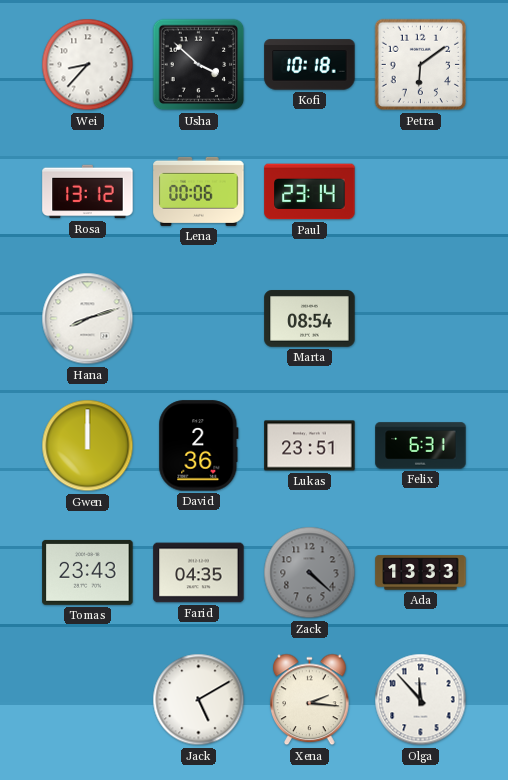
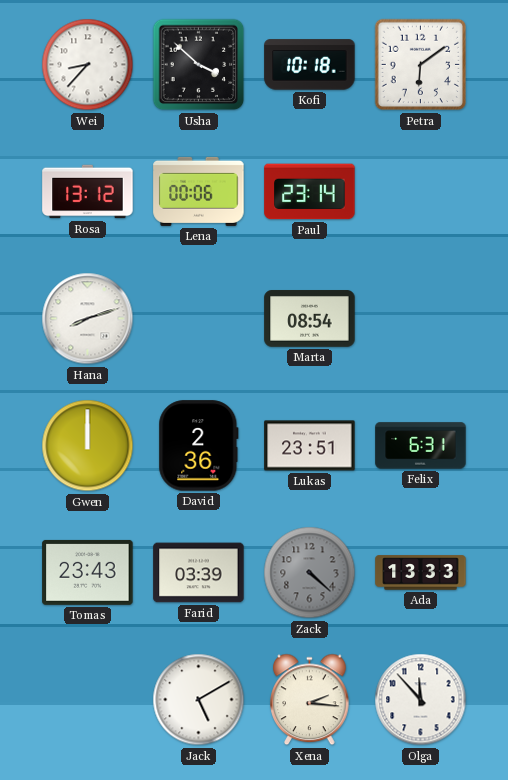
Farid: 04:35 -> 03:39 (199, 573)
